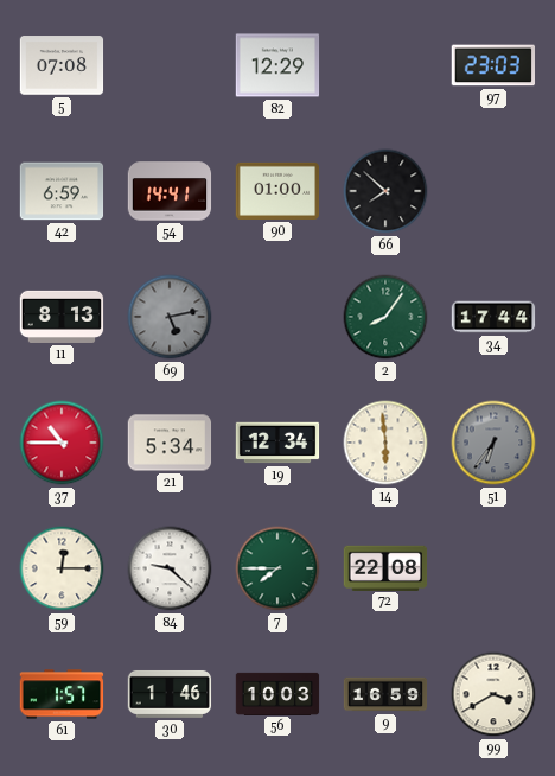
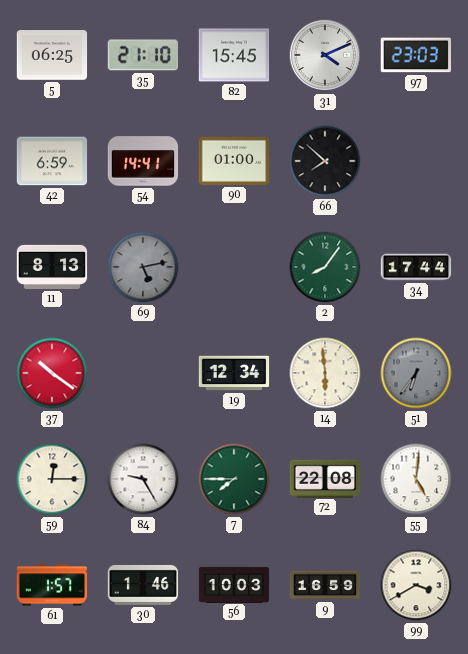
5: 07:08 -> 06:25 (52, 55)
35: none -> 21:10 (142, 55)
82: 12:29 -> 15:45 (234, 55)
31: none -> 4:11 (325, 55)
37: 10:45 -> 10:21 (52, 373)
21: 5:34 -> none (170, 443)
84: 9:22 -> 9:25 (143, 479)
55: none -> 5:01 (416, 479)
